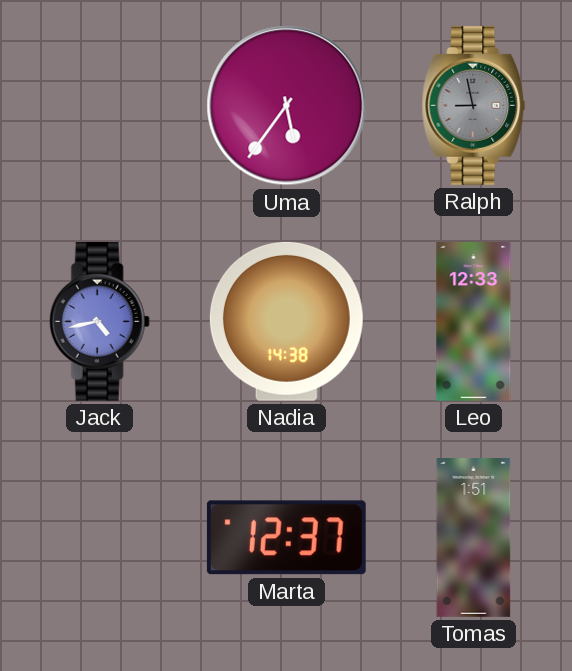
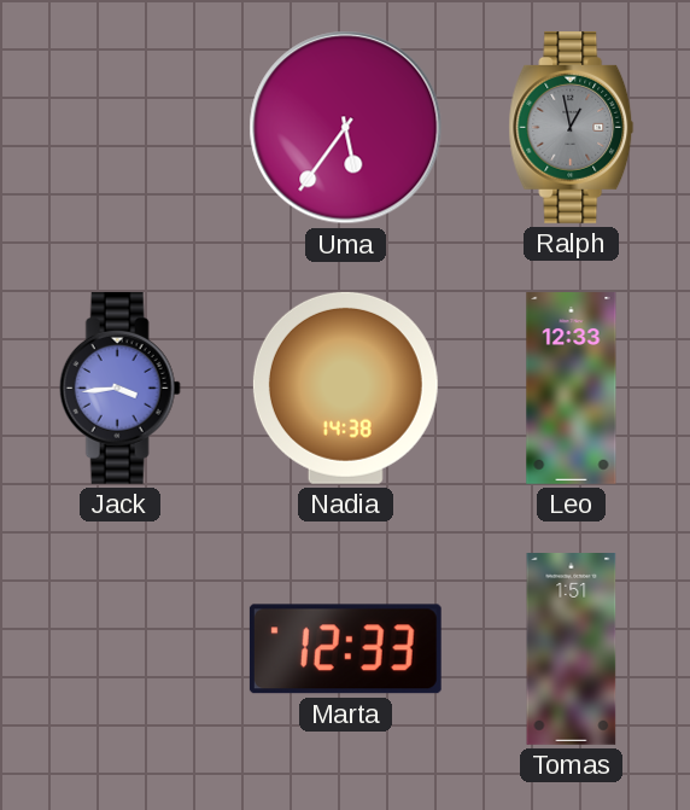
Ralph: 8:58 -> 12:58 (572, 127)
Jack: 4:43 -> 3:44 (119, 387)
Marta: 12:37 -> 12:33 (345, 649)
